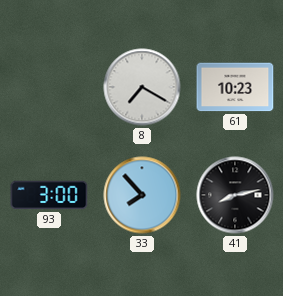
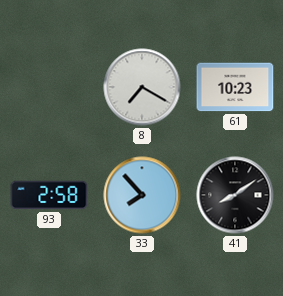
93: 3:00 -> 2:58 (49, 195)
41: 8:13 -> 8:09 (235, 195)
